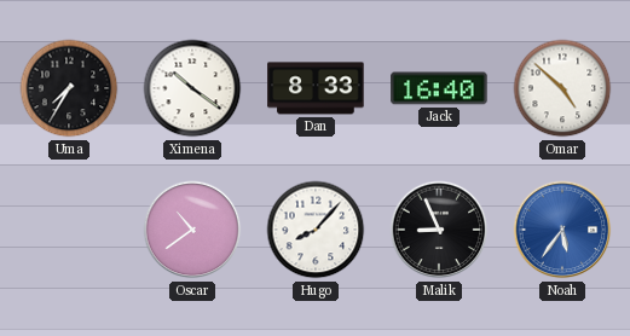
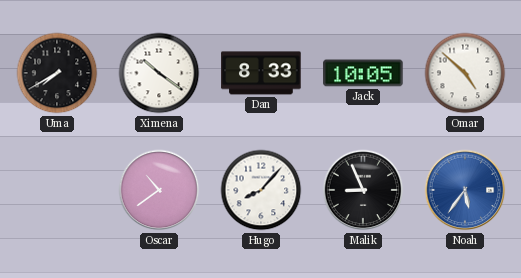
Uma: 7:35 -> 7:40 (57, 73)
Jack: 16:40 -> 10:05 (363, 73)
